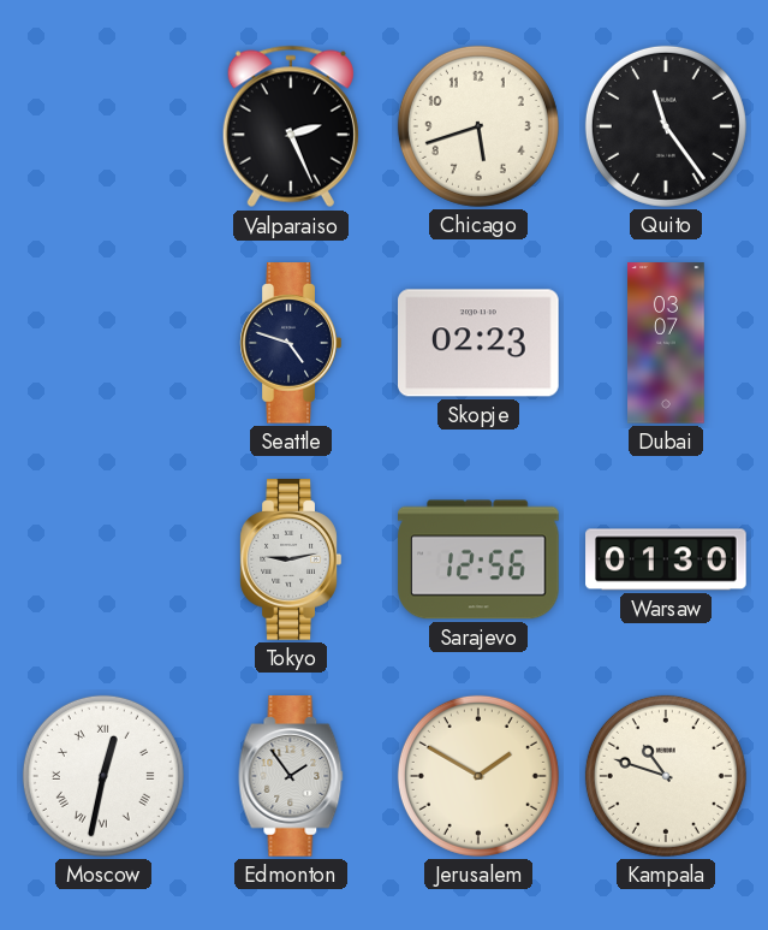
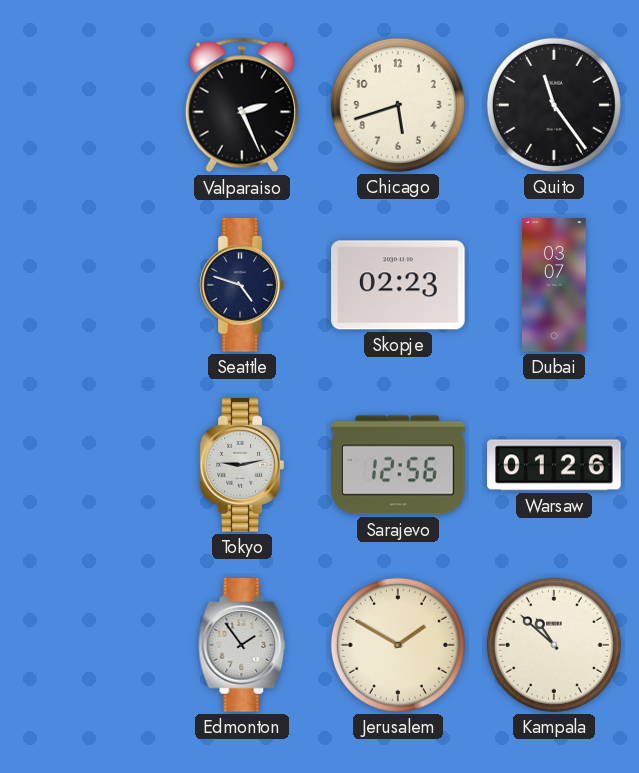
Warsaw: 01:30 -> 01:26 (554, 465)
Moscow: 12:32 -> none (103, 776)
Kampala: 10:48 -> 10:52 (554, 645)
